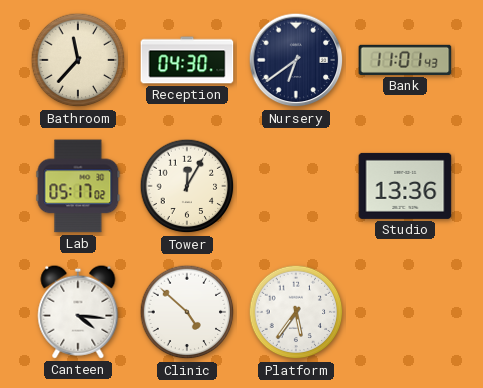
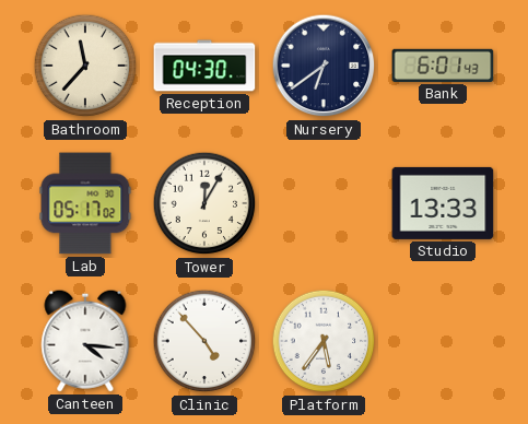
Bank: 11:01 -> 6:01 (443, 66)
Studio: 13:36 -> 13:33 (443, 203)
Clinic: 4:52 -> 4:53 (204, 341)
